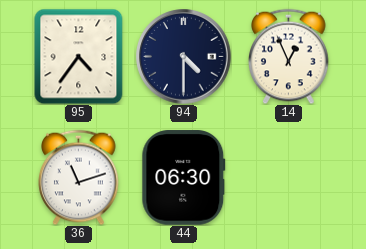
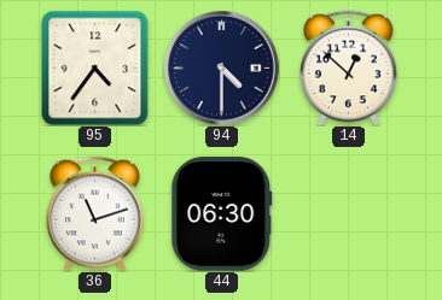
14: 12:56 -> 12:52 (349, 67)
